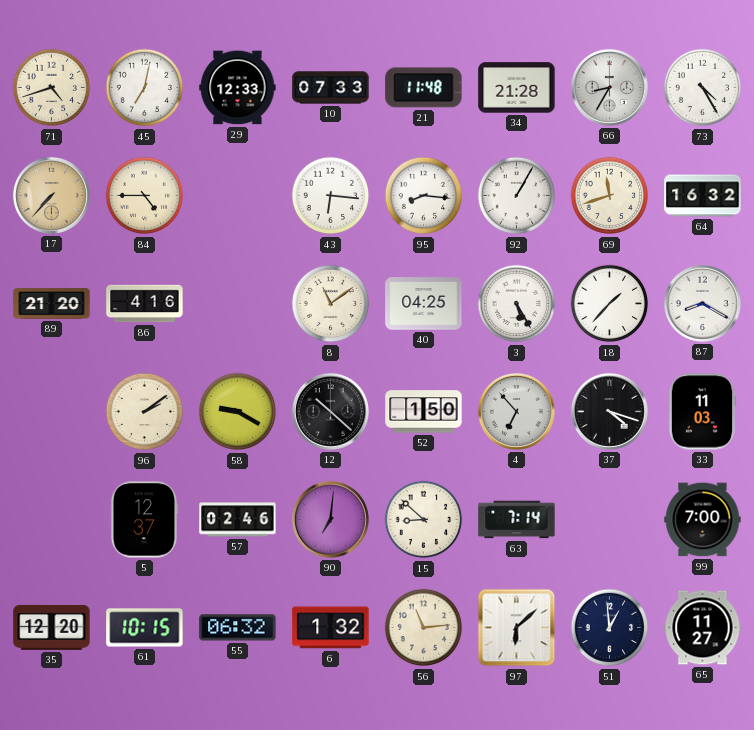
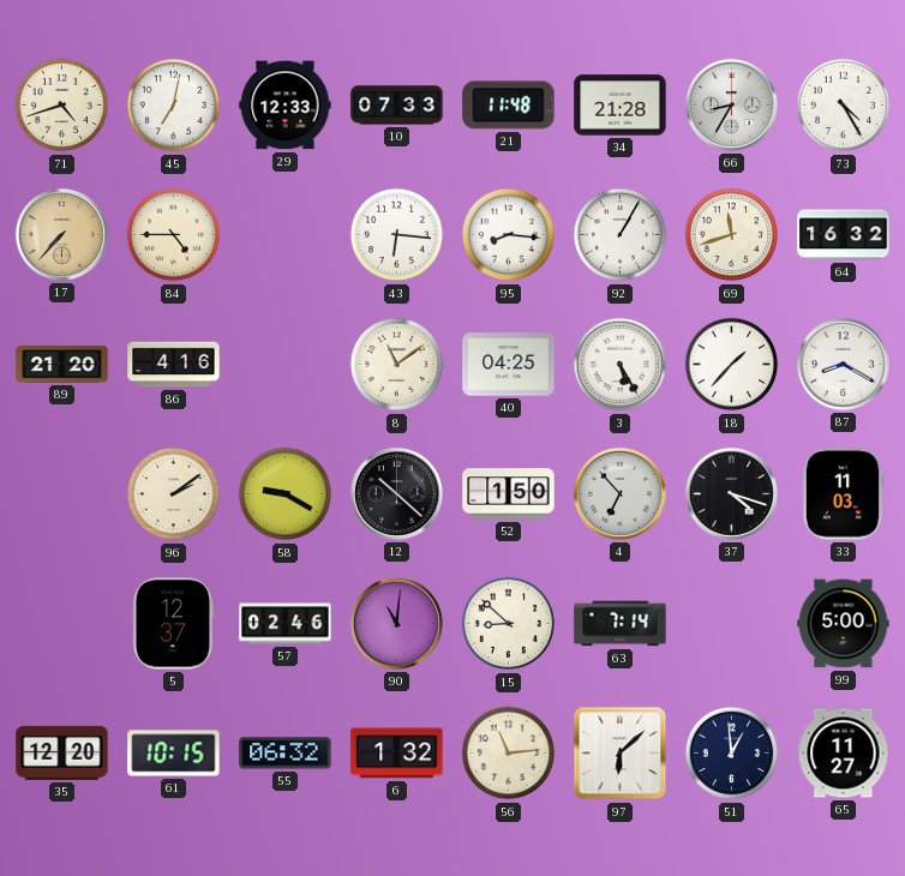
90: 7:01 -> 11:01 (396, 623)
99: 7:00 -> 5:00 (844, 624)
